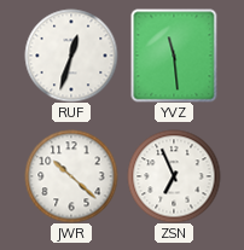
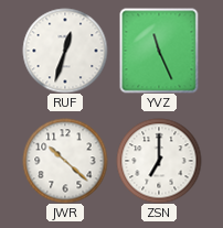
YVZ: 11:29 -> 11:26 (159, 51)
ZSN: 6:56 -> 7:00 (159, 161)
